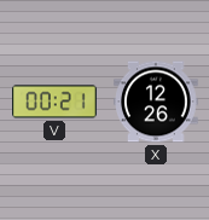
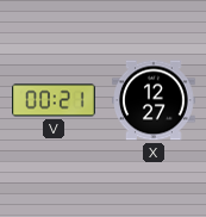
X: 12:26 -> 12:27 (155, 100)
